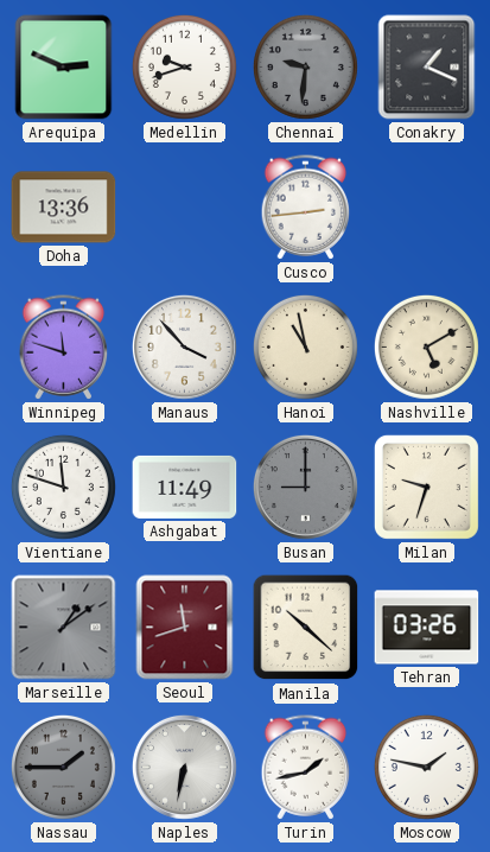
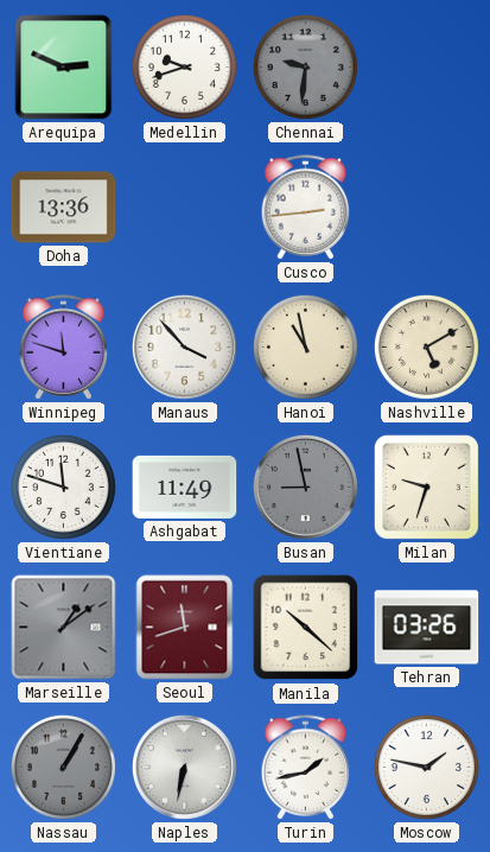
Conakry: 1:19 -> none (427, 68)
Busan: 9:00 -> 8:58 (305, 487)
Nassau: 1:45 -> 1:05 (63, 767)
